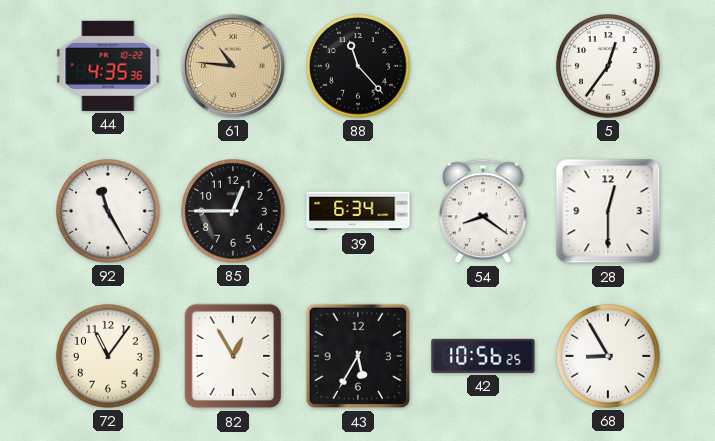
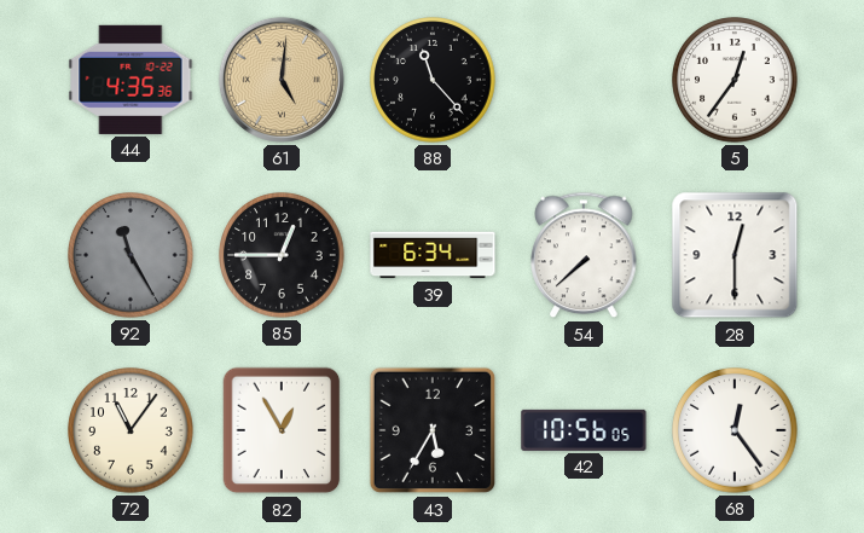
61: 10:46 -> 5:01 (282, 80)
92 dial: white -> grey (131, 255)
54: 8:21 -> 7:38 (584, 255)
42: 10:56:25 -> 10:56:05 (584, 430)
68: 8:55 -> 12:24 (735, 430)
